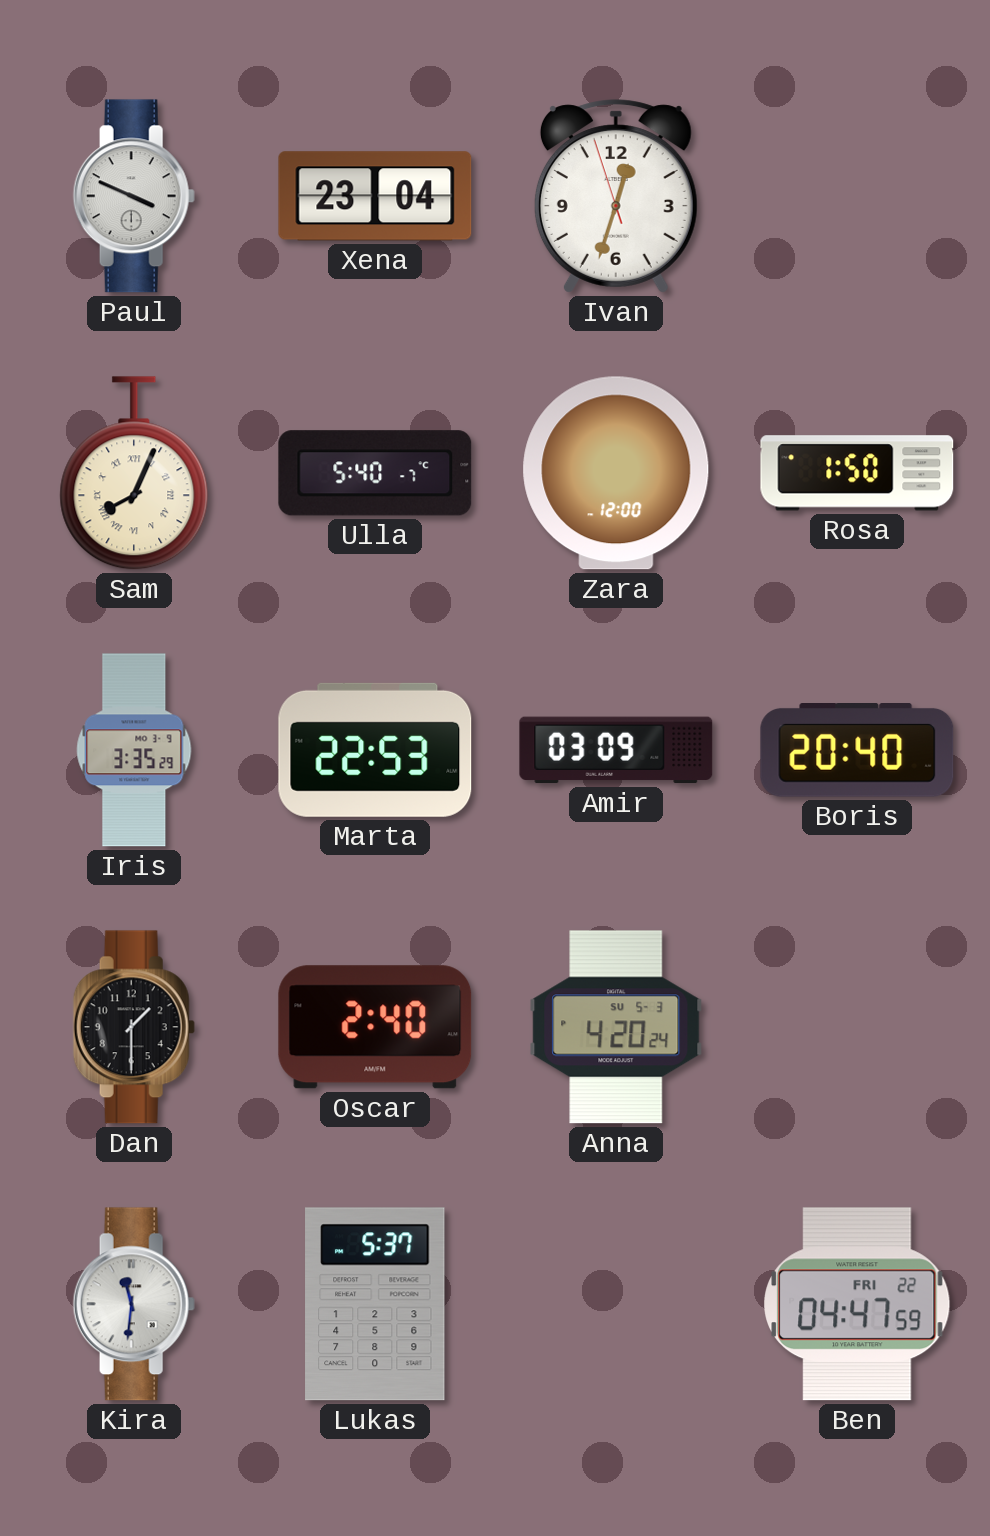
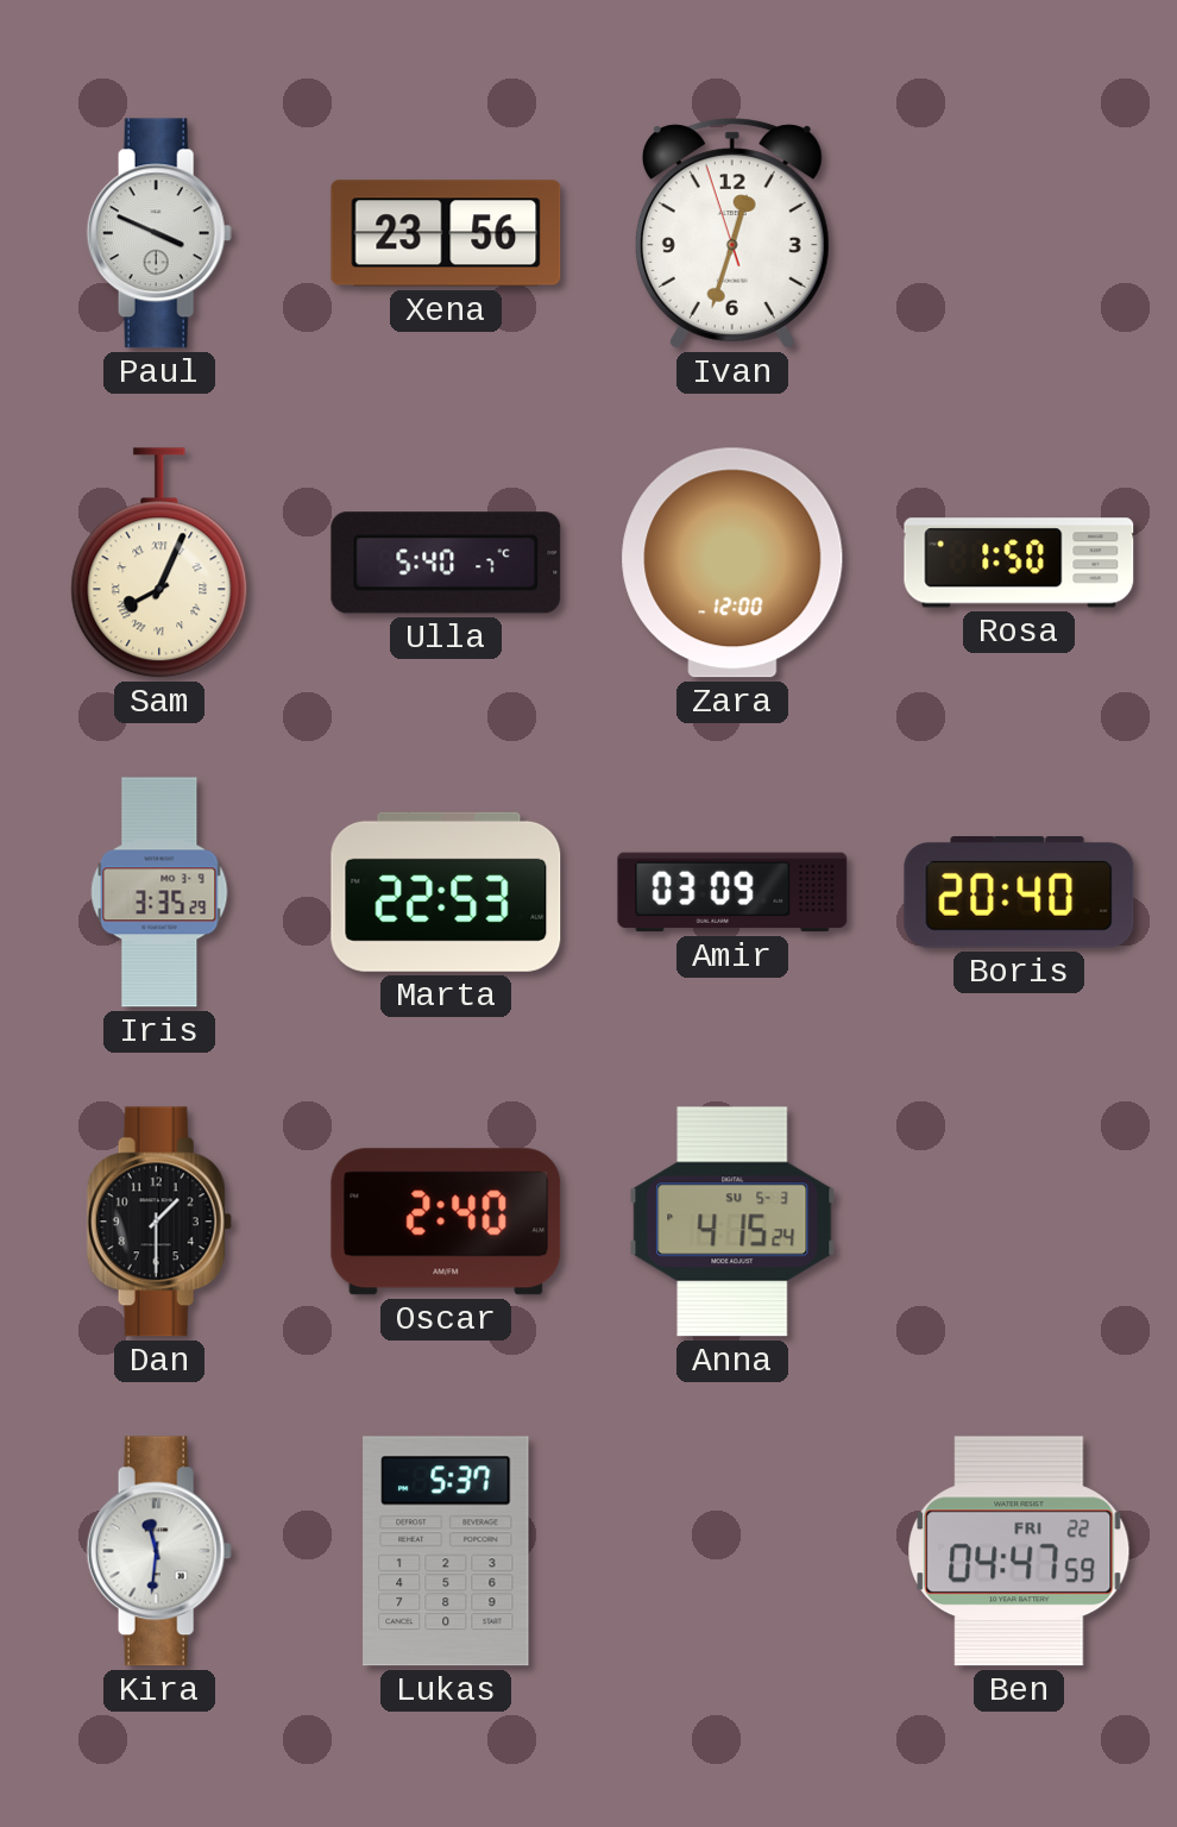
Xena: 23:04 -> 23:56 (446, 233)
Anna: 4:20 -> 4:15 (732, 1222)
